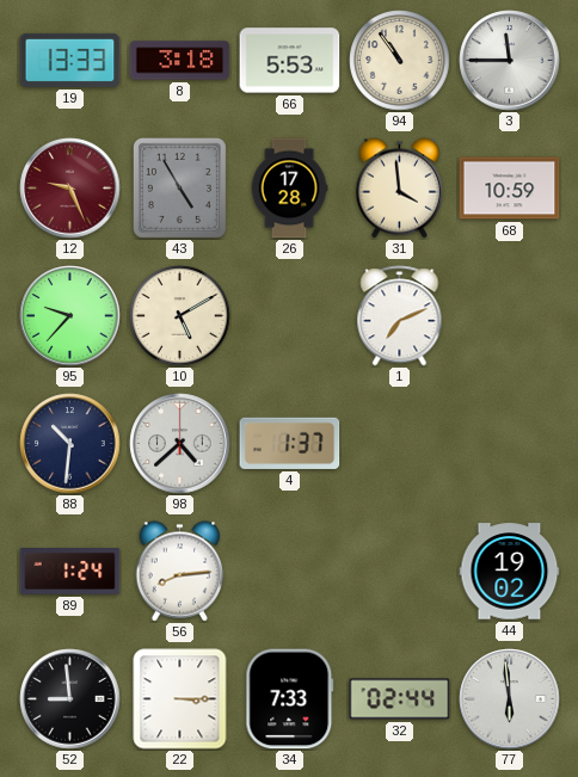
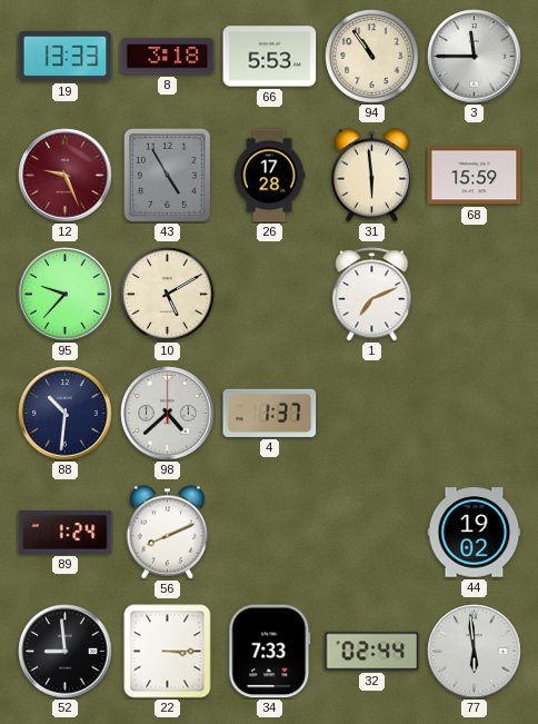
31: 3:59 -> 5:59 (372, 176)
68: 10:59 -> 15:59 (475, 176)
56: 8:14 -> 8:11 (168, 533)
